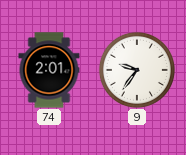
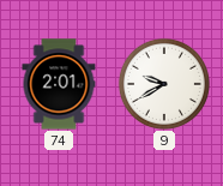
9: 9:36 -> 9:40 (164, 84)
